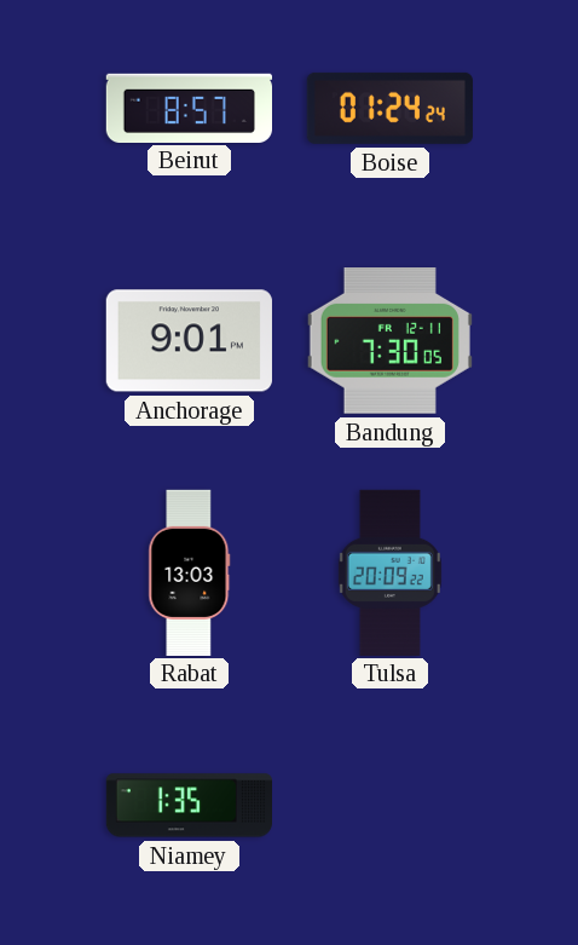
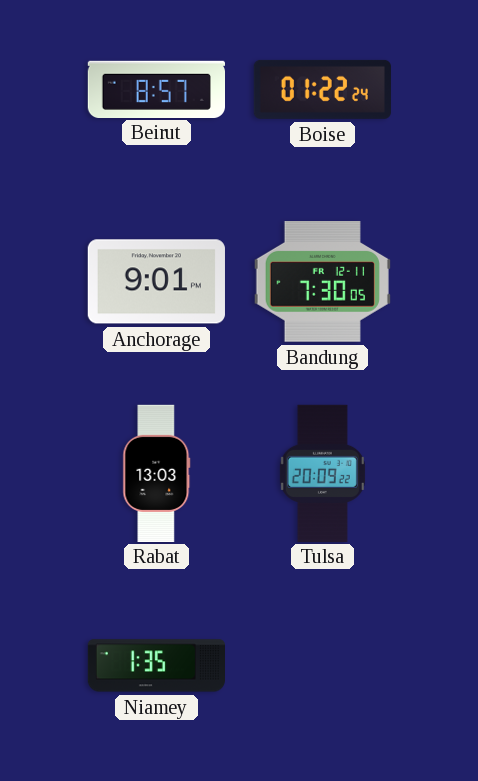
Boise: 01:24 -> 01:22 (322, 89)
